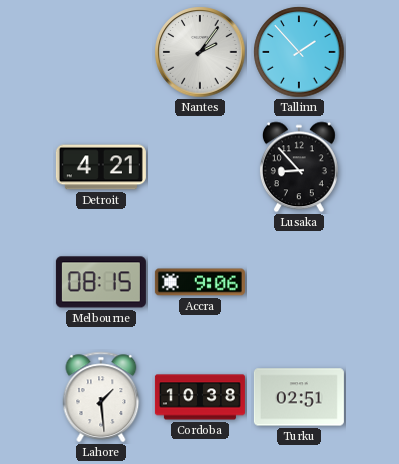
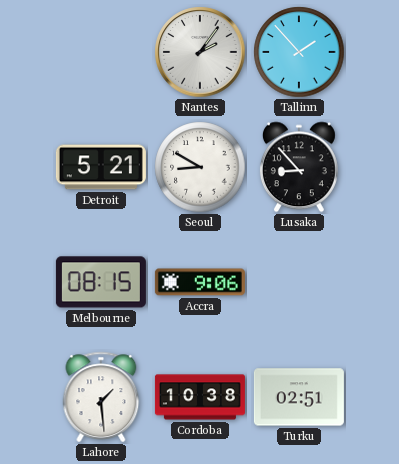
Detroit: 4:21 -> 5:21 (101, 167)
Seoul: none -> 8:50 (200, 167)
